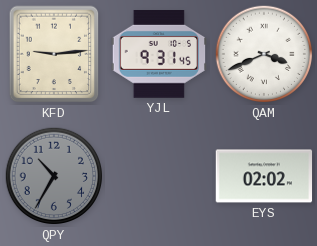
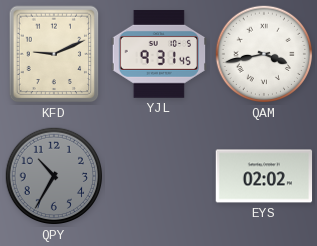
KFD: 9:14 -> 9:11 (54, 54)
QAM: 3:41 -> 3:43 (264, 54)
